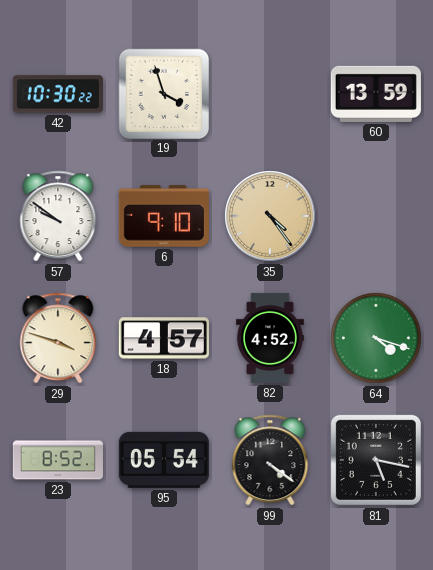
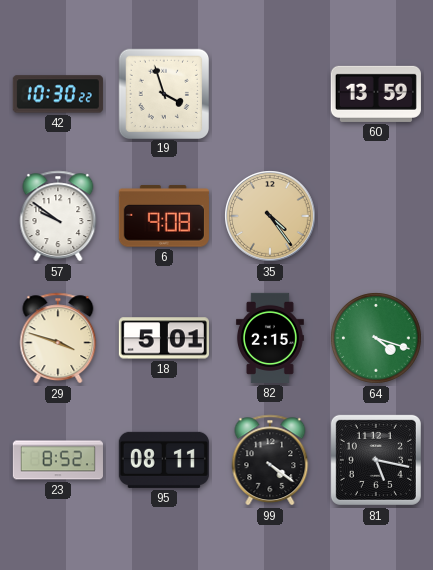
6: 9:10 -> 9:08 (164, 216)
18: 4:57 -> 5:01 (164, 338)
82: 4:52 -> 2:15 (270, 338)
95: 05:54 -> 08:11 (164, 460)
